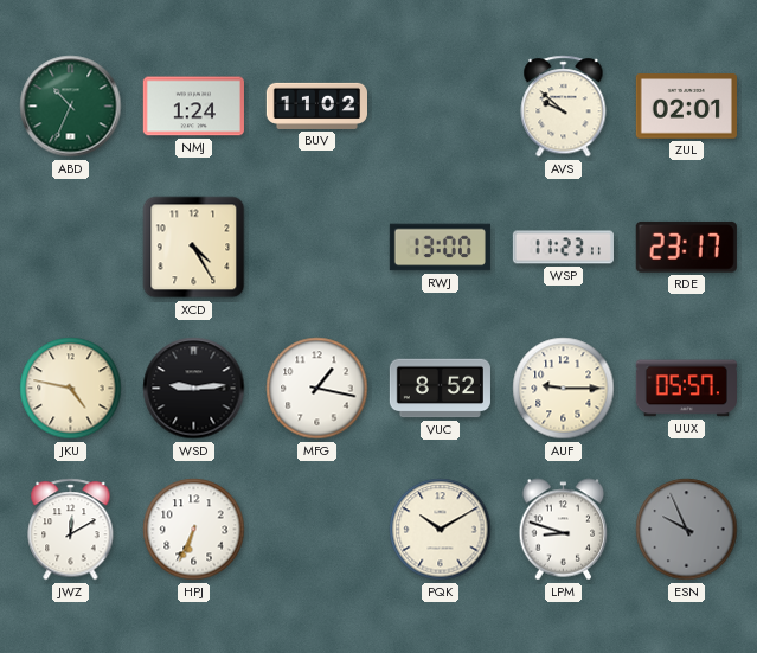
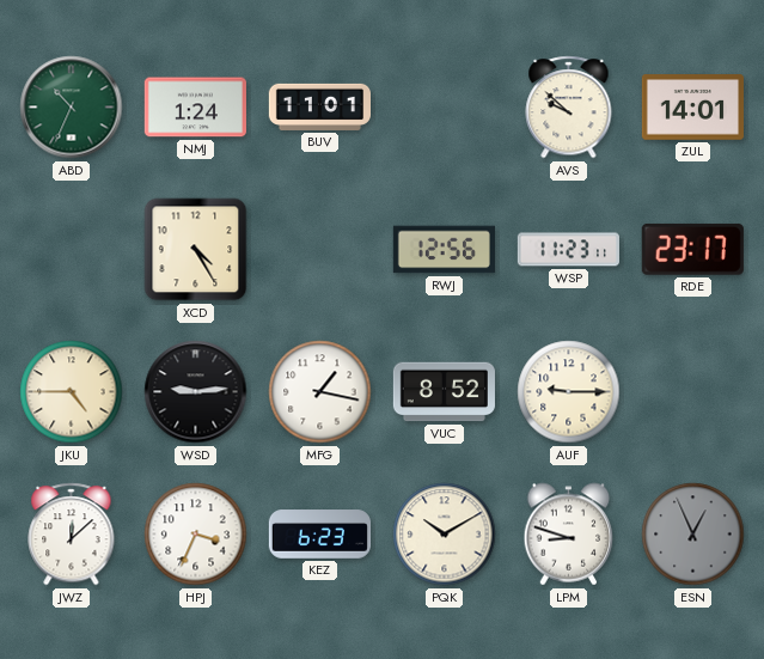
BUV: 11:02 -> 11:01 (319, 106)
ZUL: 02:01 -> 14:01 (692, 108)
RWJ: 13:00 -> 12:56 (444, 250)
JKU: 4:47 -> 4:45 (72, 392)
UUX: 05:57 -> none (686, 389)
JWZ: 12:10 -> 12:08 (72, 535)
HPJ: 6:34 -> 3:34 (196, 535)
KEZ: none -> 6:23 (319, 535)
ESN: 9:56 -> 12:56 (693, 535)
